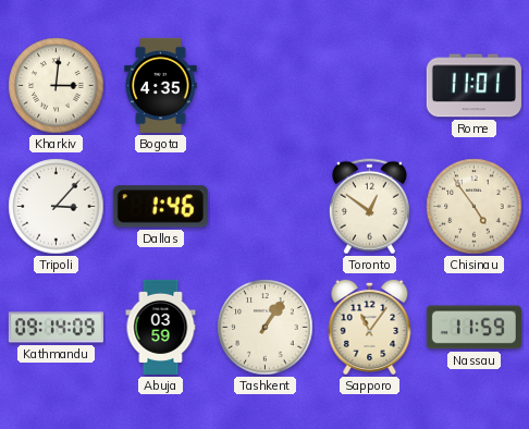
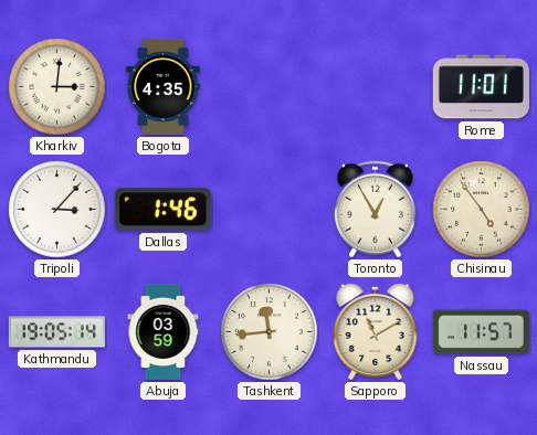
Toronto: 12:51 -> 12:55 (375, 210)
Kathmandu: 09:14 -> 19:05 (56, 332)
Tashkent: 1:06 -> 11:44 (270, 332)
Sapporo: 11:06 -> 11:10 (376, 331)
Nassau: 11:59 -> 11:57 (481, 332)
